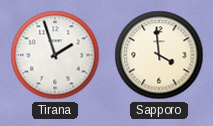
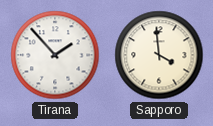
Tirana: 1:57 -> 1:53 (55, 55)
